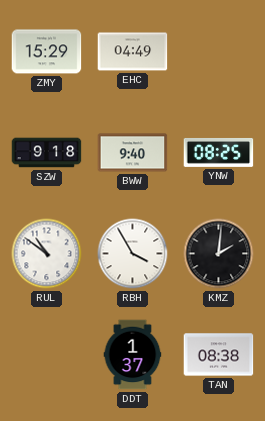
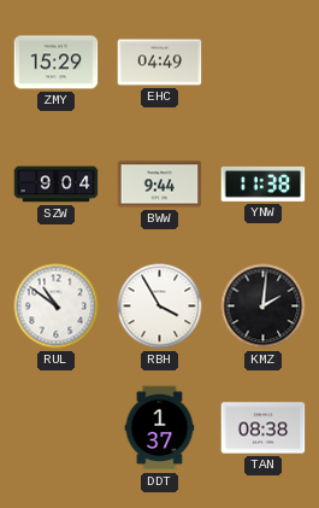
SZW: 9:18 -> 9:04 (57, 185)
BWW: 9:40 -> 9:44 (160, 185)
YNW: 08:25 -> 11:38 (264, 183)
